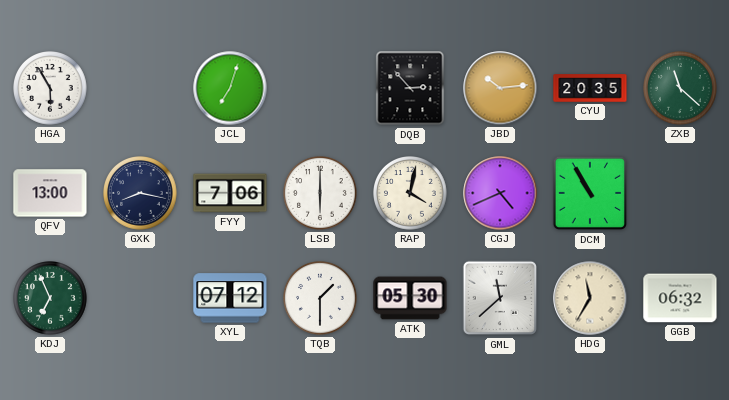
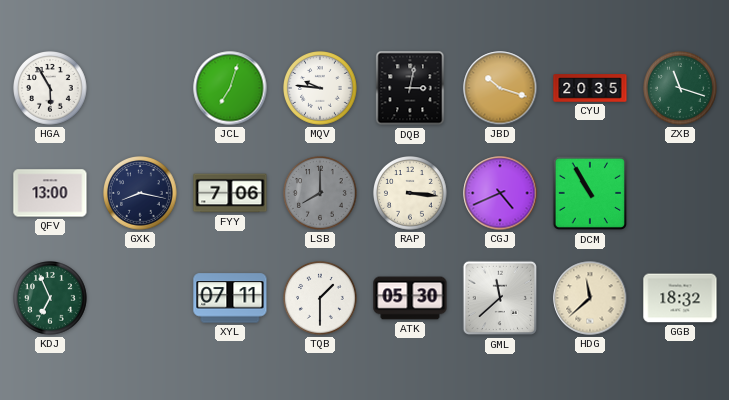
MQV: none -> 9:46 (321, 89)
DQB: 2:53 -> 3:02 (410, 88)
JBD: 10:14 -> 10:18 (500, 88)
ZXB: 11:22 -> 11:18 (681, 89)
LSB: 6:00 -> 8:00 (321, 194)
LSB dial: white -> grey (321, 194)
RAP: 4:02 -> 3:16 (411, 194)
XYL: 07:12 -> 07:11 (230, 298)
HDG: 11:35 -> 11:38 (590, 298)
GGB: 06:32 -> 18:32 (680, 298)
